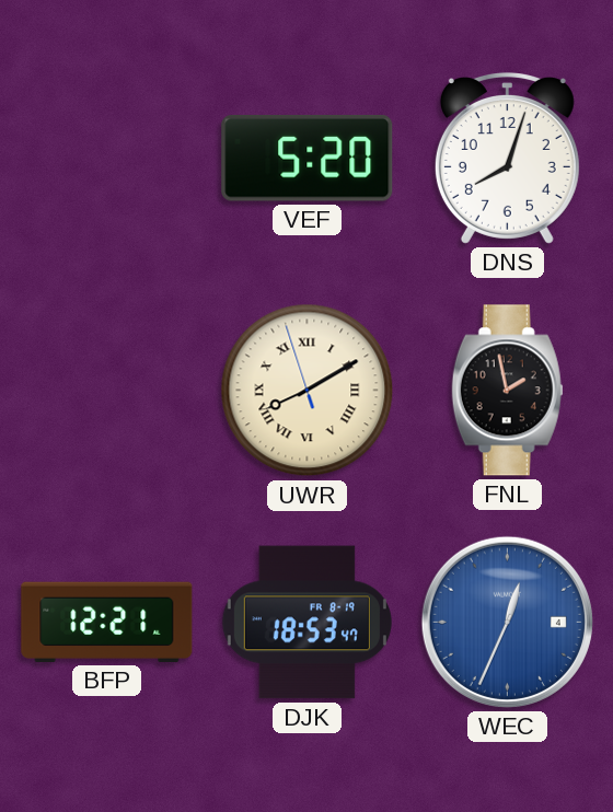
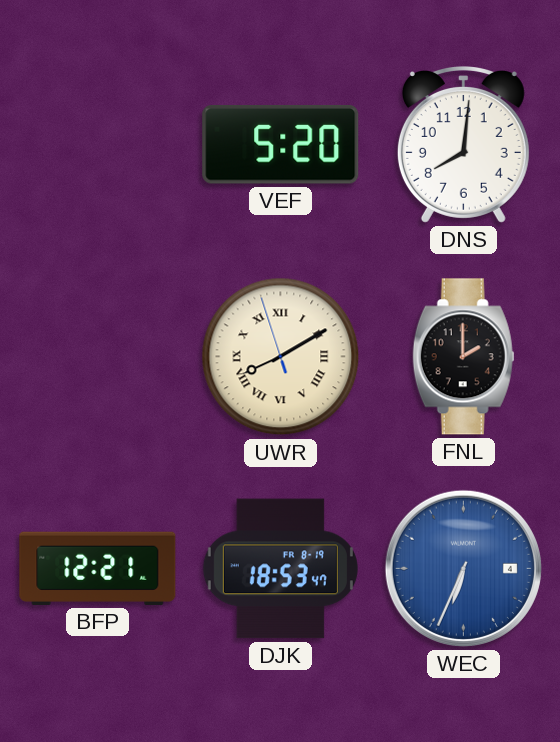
DNS: 8:03 -> 8:01 (463, 145)
FNL: 1:58 -> 2:00 (464, 357)
WEC: 12:34 -> 6:34 (463, 568)
